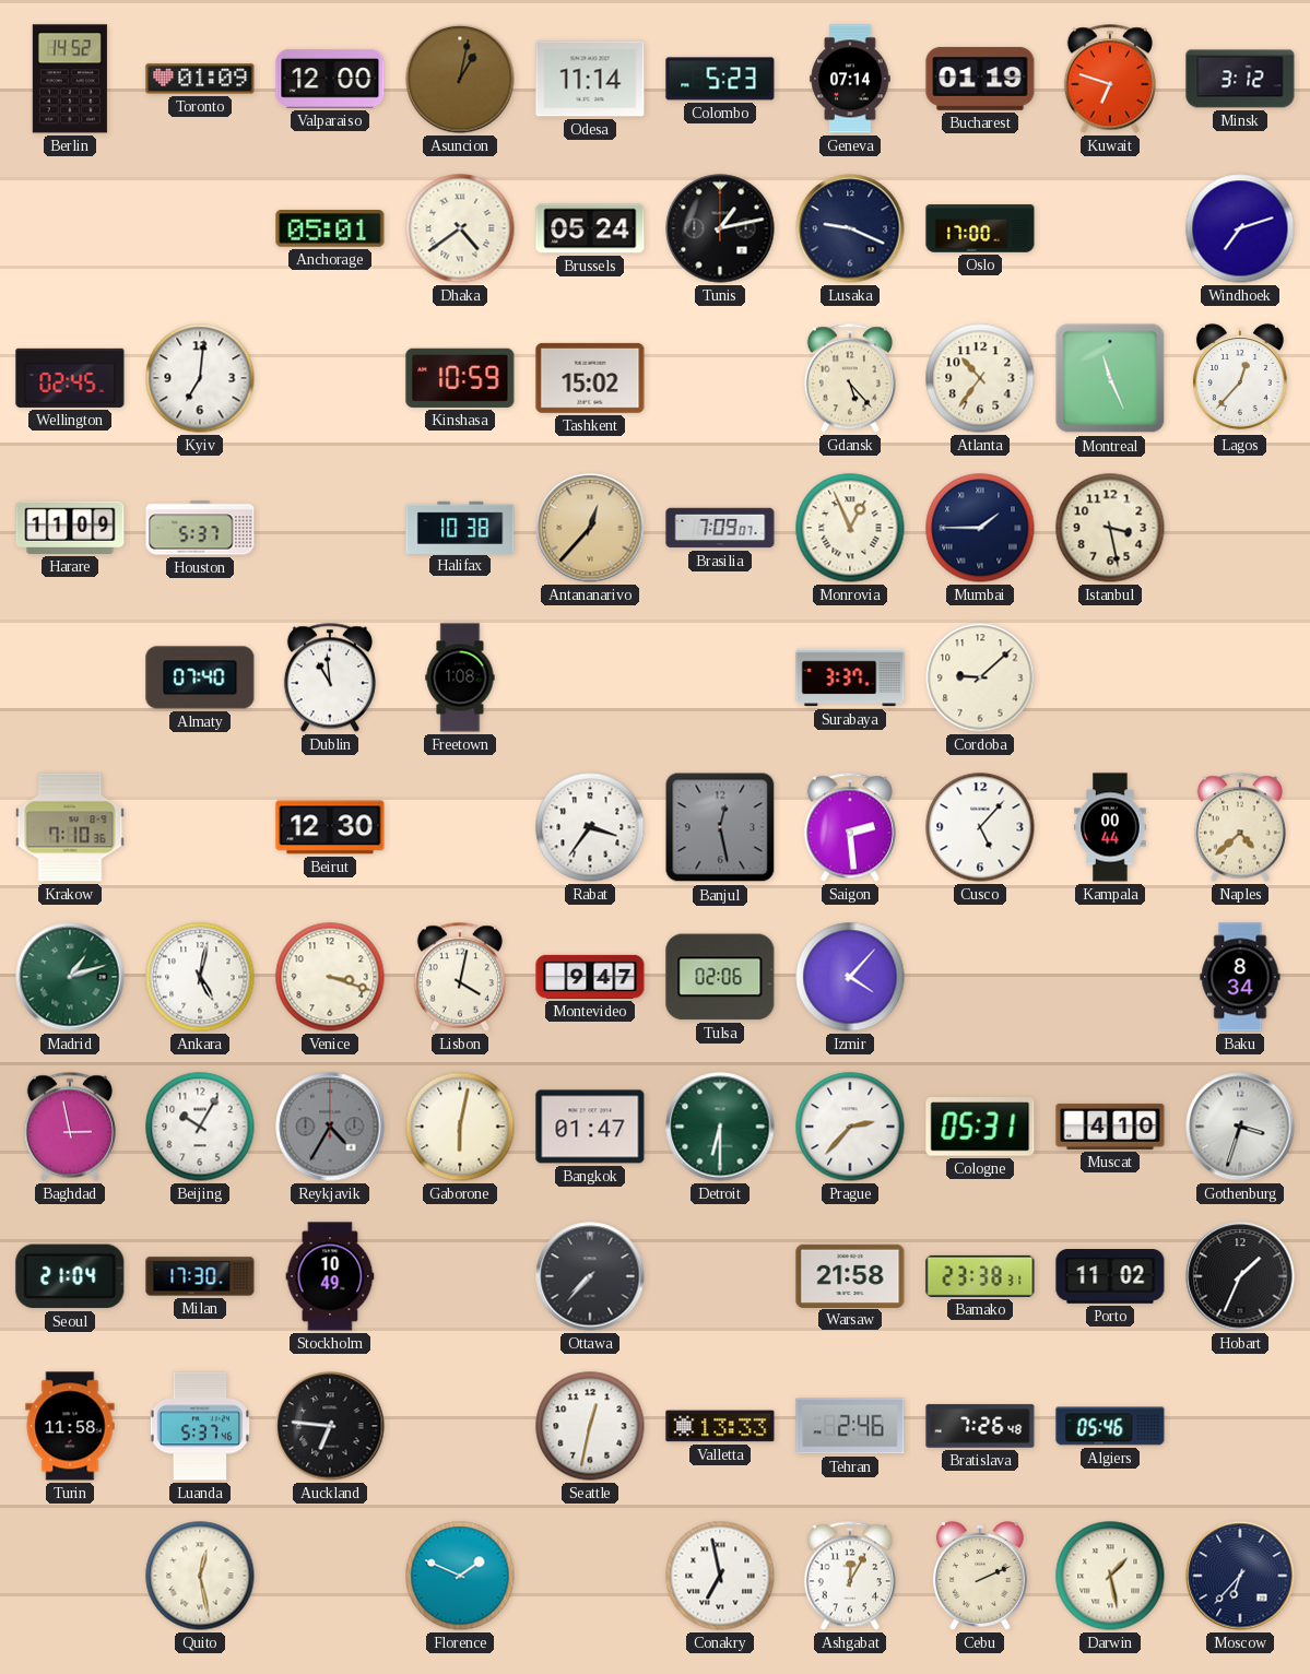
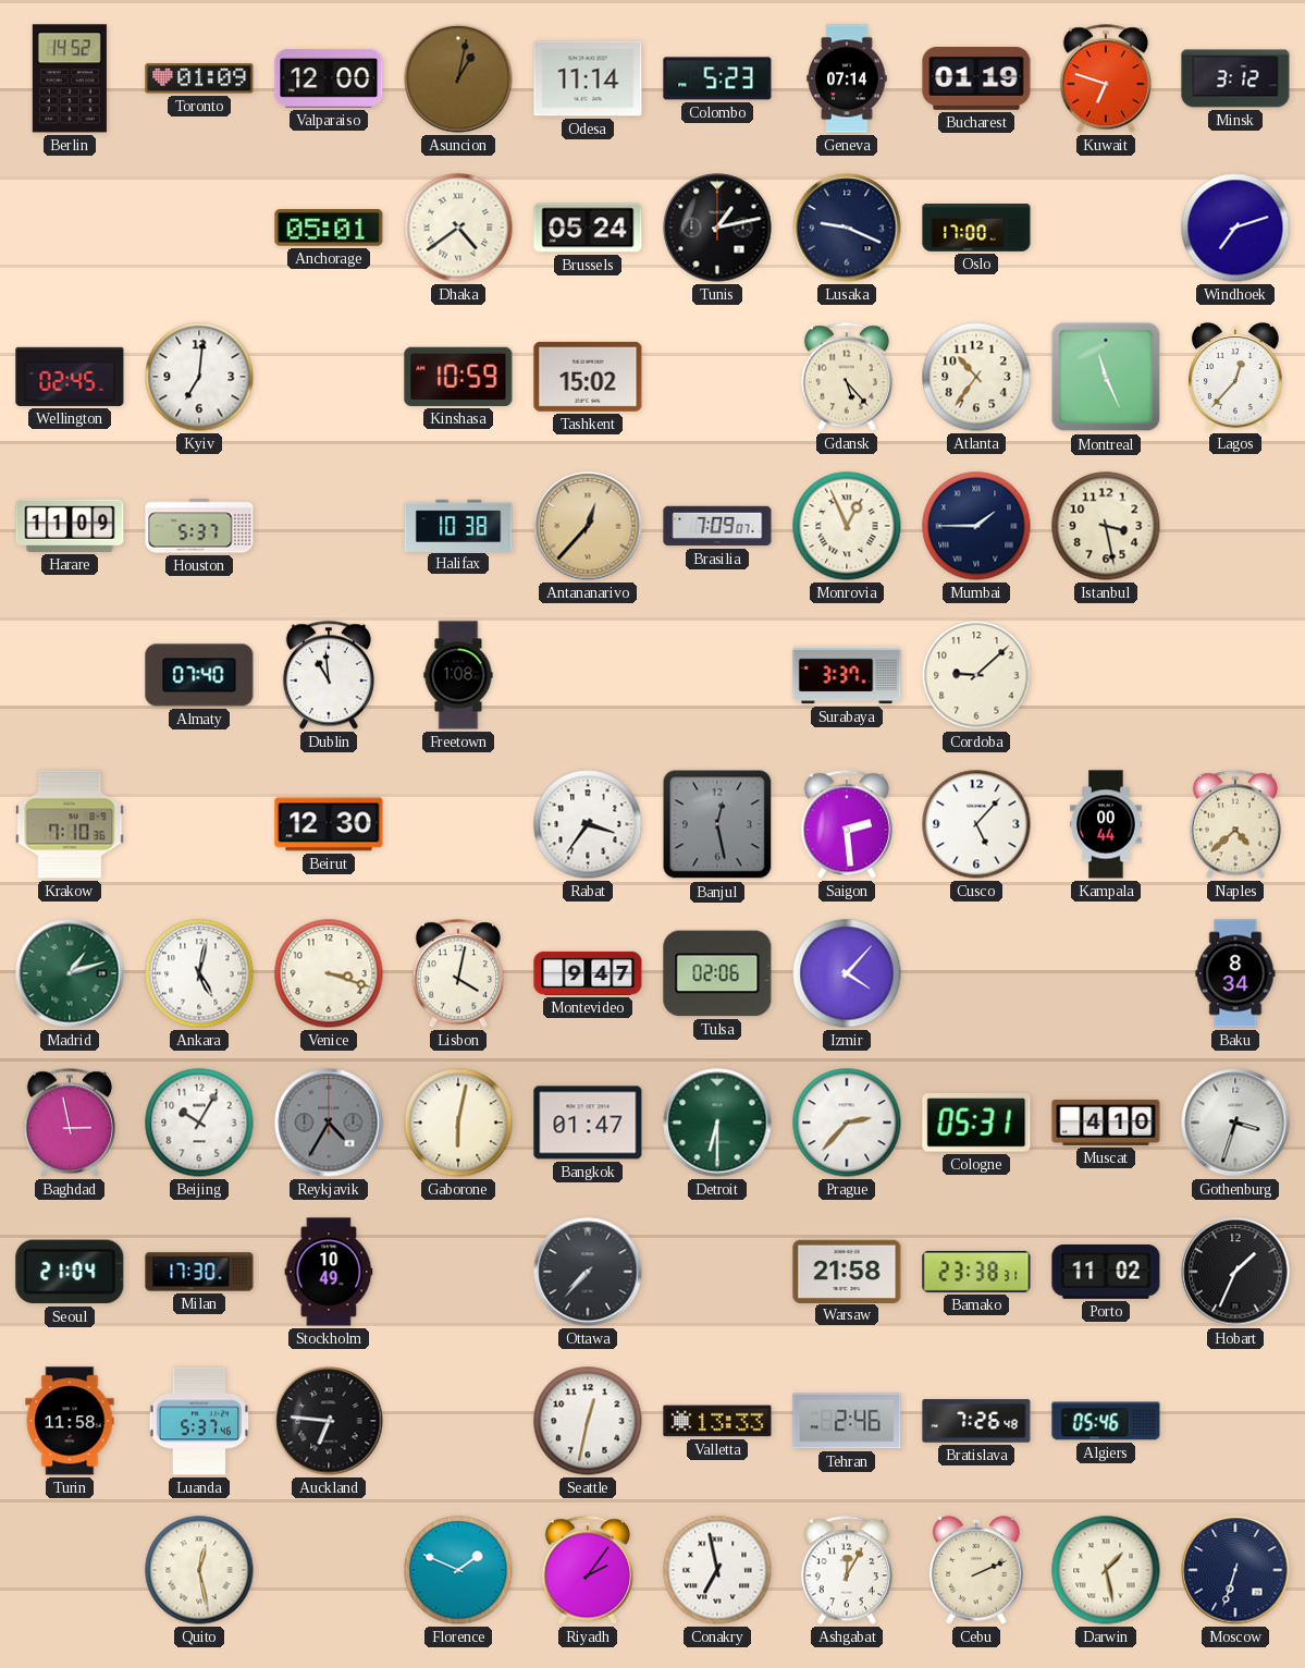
Riyadh: none -> 2:06 (588, 1570)
Moscow: 6:37 -> 6:33 (1235, 1570)
